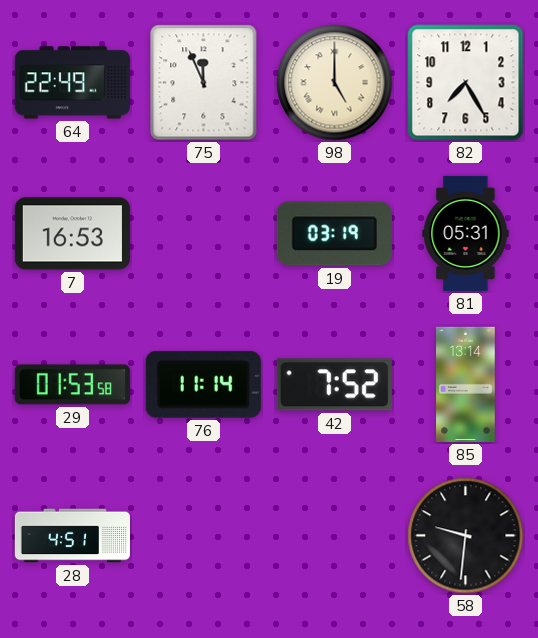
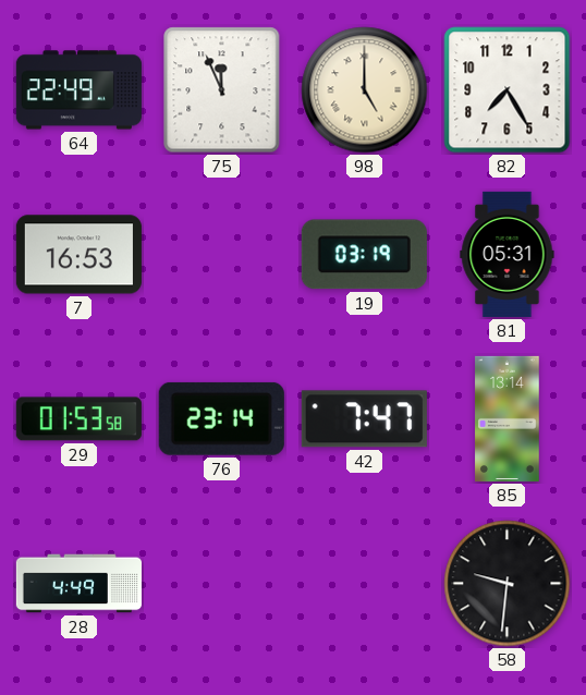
76: 11:14 -> 23:14 (221, 418)
42: 7:52 -> 7:47 (364, 419)
28: 4:51 -> 4:49 (78, 584)
